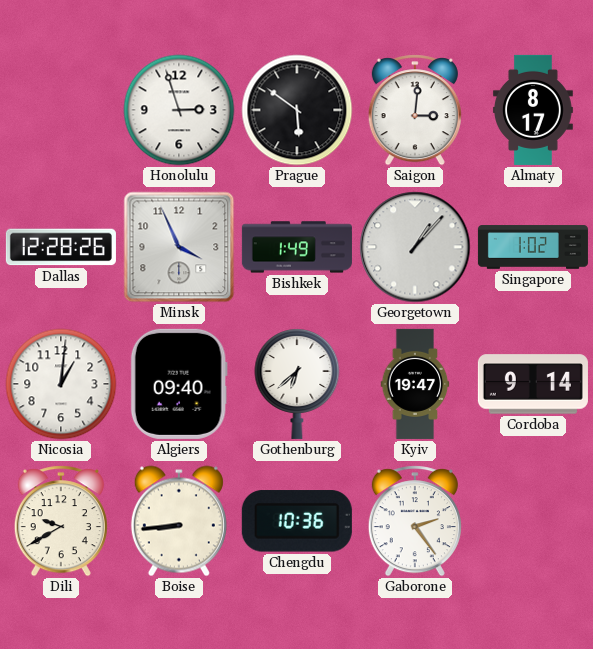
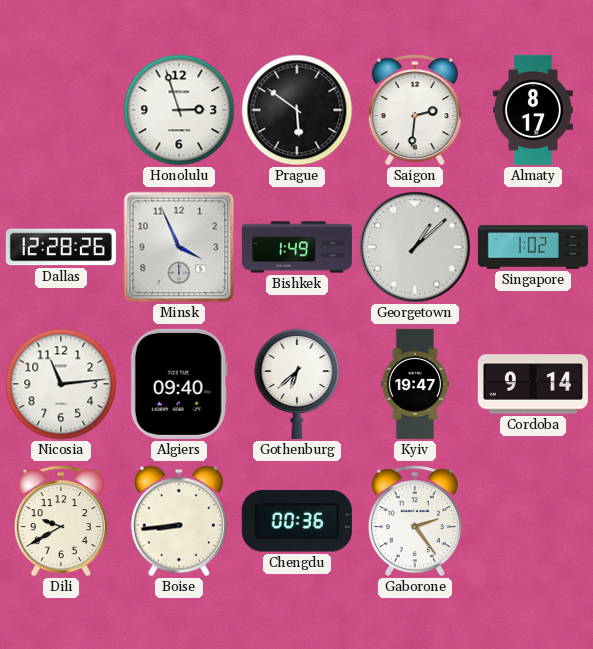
Saigon: 3:01 -> 2:31 (415, 110)
Georgetown: 1:07 -> 1:08 (415, 247)
Nicosia: 1:01 -> 11:14 (61, 384)
Chengdu: 10:36 -> 00:36 (297, 521)
